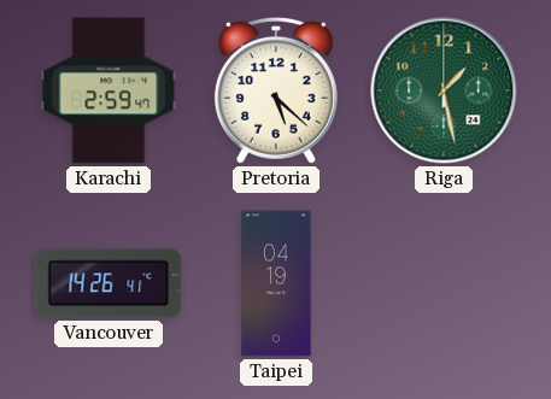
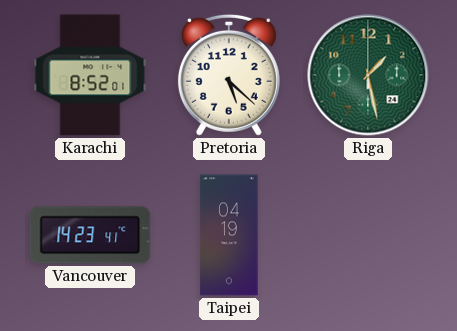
Karachi: 2:59 -> 8:52 (90, 75)
Vancouver: 14:26 -> 14:23 (90, 235)
